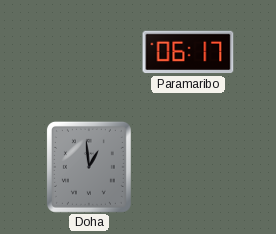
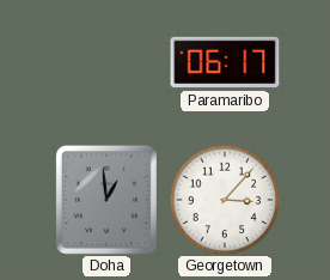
Georgetown: none -> 3:07 (225, 200)
